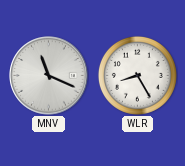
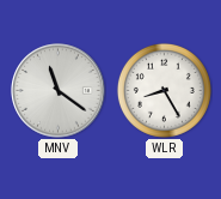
MNV: 11:19 -> 11:21 (59, 91)
